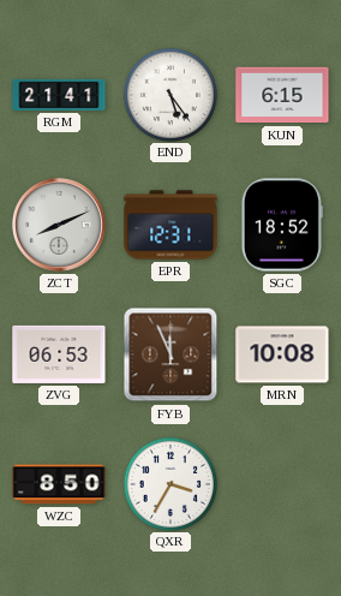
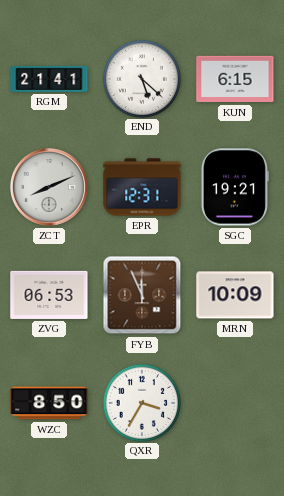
END: 5:24 -> 5:22 (141, 78)
SGC: 18:52 -> 19:21 (235, 187)
MRN: 10:08 -> 10:09 (235, 295)
